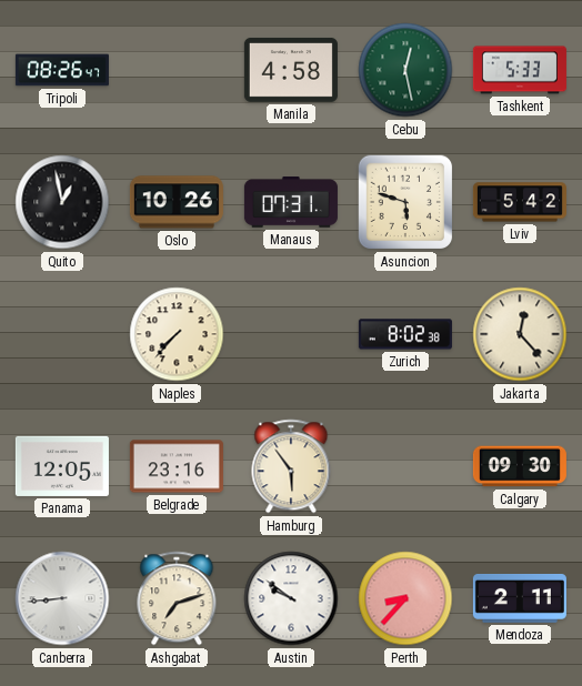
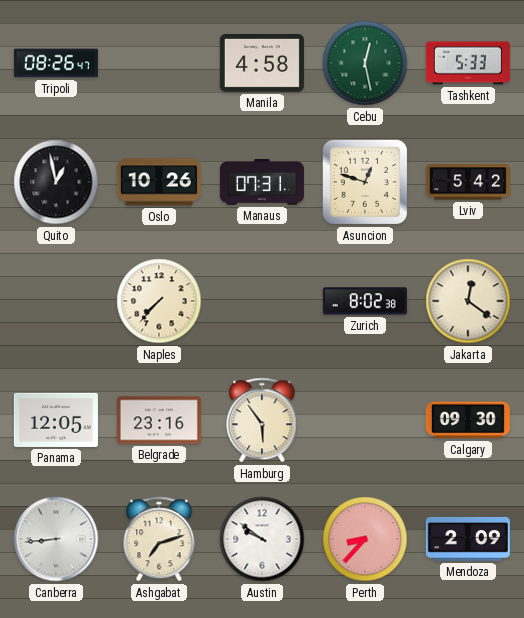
Asuncion: 5:48 -> 12:48 (365, 182)
Jakarta: 12:23 -> 12:21 (468, 301)
Mendoza: 2:11 -> 2:09 (468, 539)
